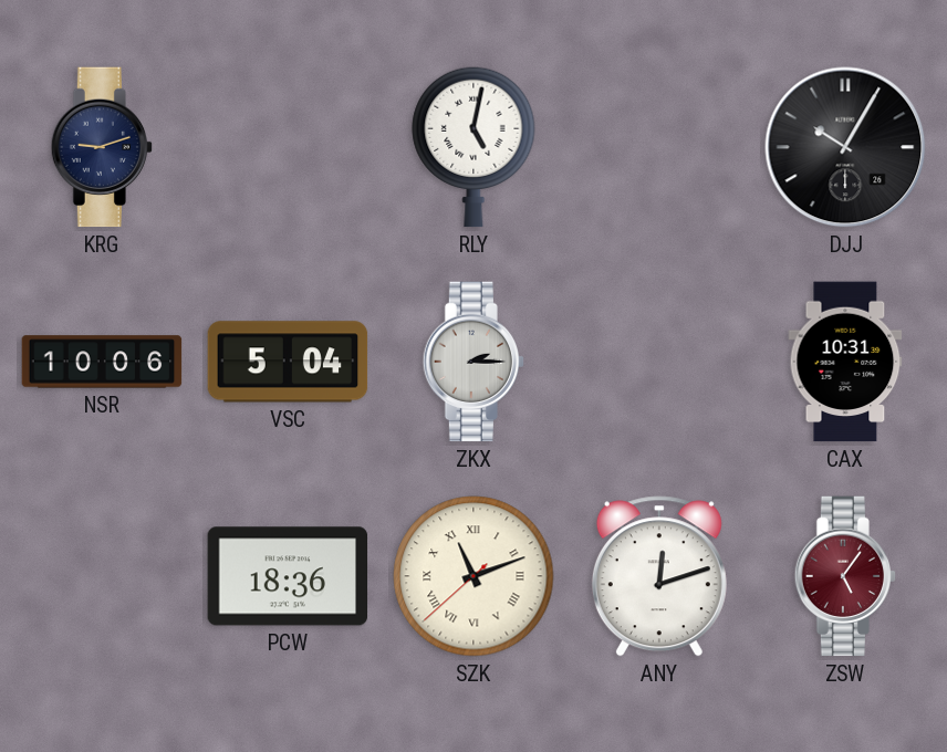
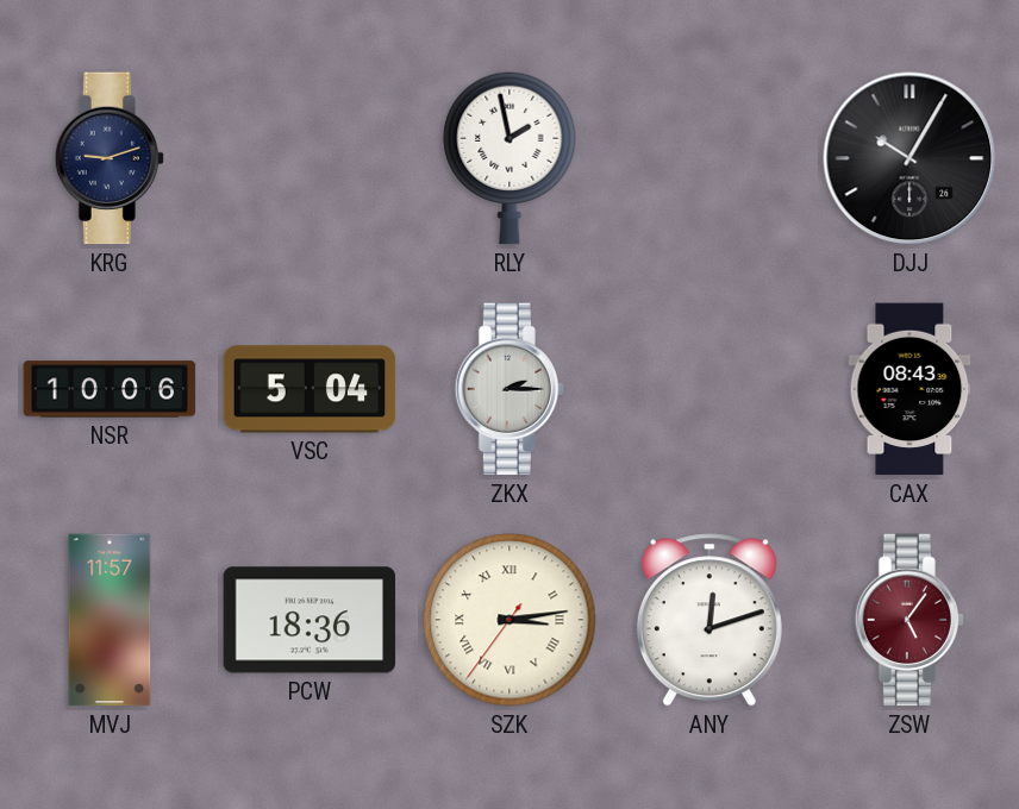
RLY: 5:02 -> 1:58 (509, 158)
CAX: 10:31 -> 08:43 (909, 389)
MVJ: none -> 11:57 (110, 620)
SZK: 11:11 -> 3:13 (509, 620)
